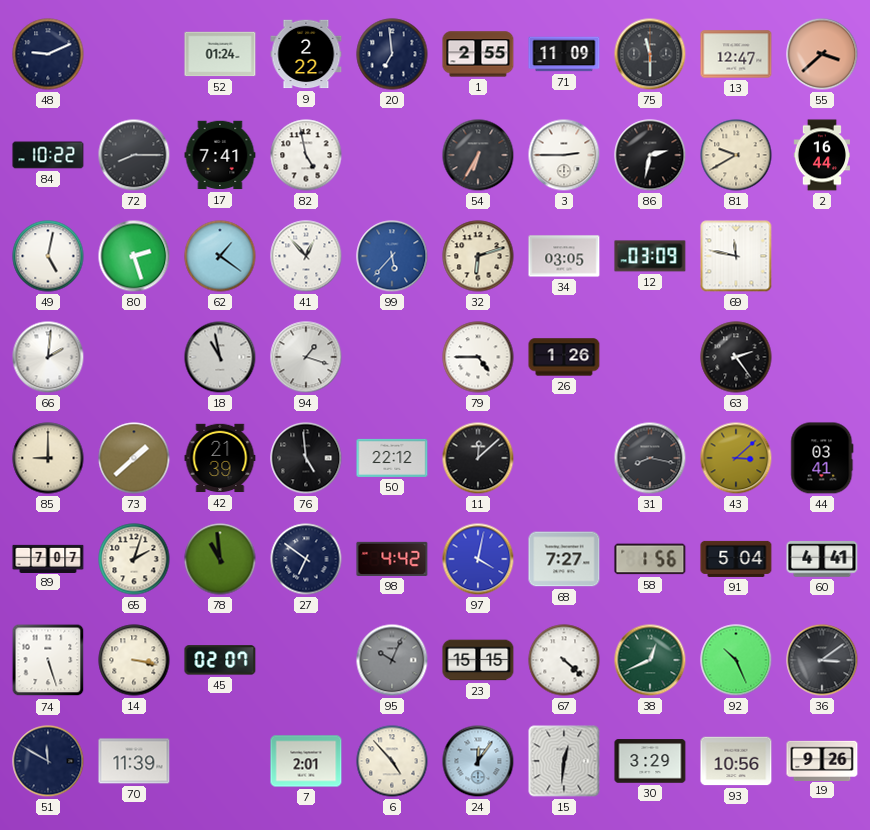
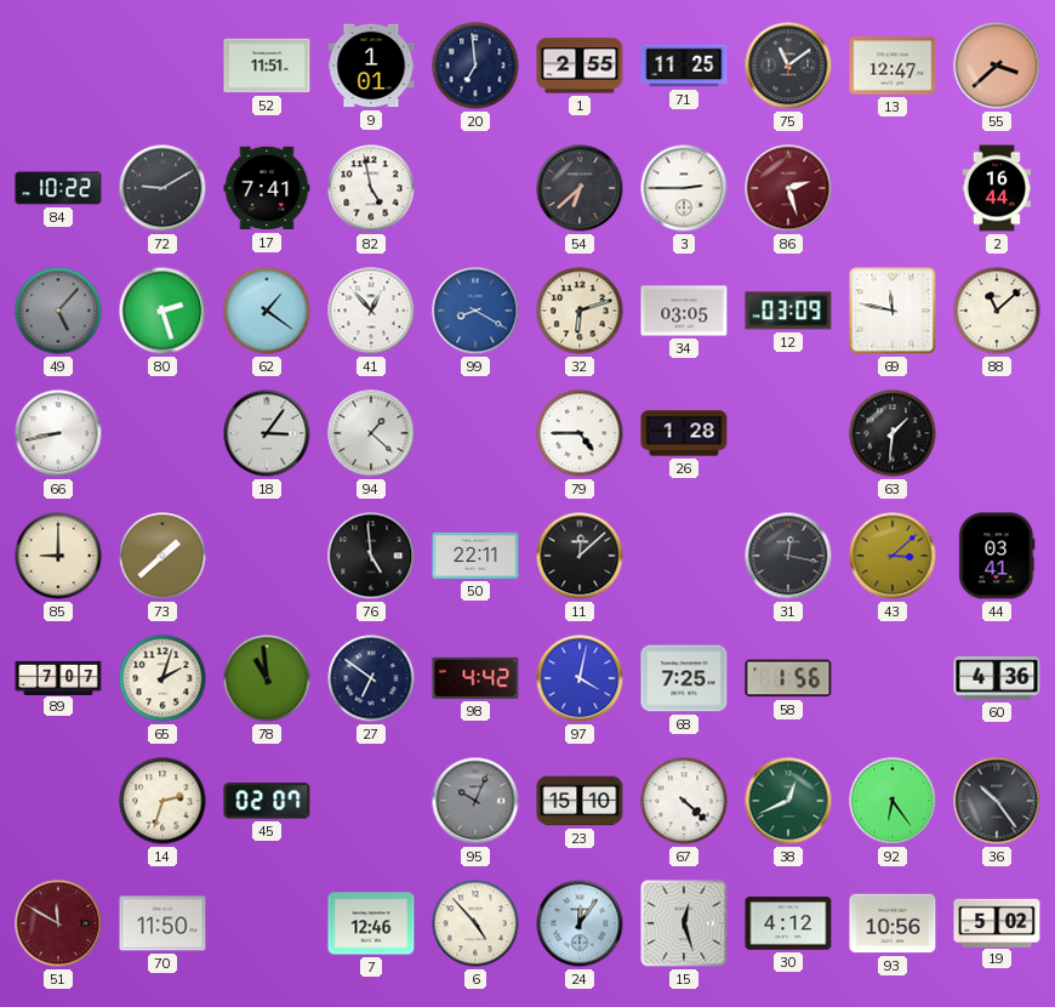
48: 9:11 -> none (48, 54)
52: 01:24 -> 11:51 (267, 66)
9: 2:22 -> 1:01 (371, 66)
71: 11:09 -> 11:25 (684, 66)
75: 11:30 -> 11:09 (788, 66)
72: 8:15 -> 9:10 (162, 188)
54: 6:35 -> 6:38 (580, 188)
86: 2:32 -> 2:27 (788, 188)
86 dial: black -> burgundy (788, 188)
81: 9:40 -> none (736, 155)
49: 5:02 -> 5:07 (58, 311)
49 dial: white -> grey (58, 311)
99: 5:37 -> 8:20 (475, 311)
88: none -> 11:08 (997, 311)
66: 2:01 -> 8:43 (58, 433)
18: 10:58 -> 3:06 (267, 433)
94: 1:18 -> 1:22 (371, 433)
26: 1:26 -> 1:28 (684, 433)
63: 2:24 -> 1:31 (893, 433)
42: 21:39 -> none (220, 458)
50: 22:12 -> 22:11 (475, 556)
31: 8:17 -> 12:17 (788, 556)
68: 7:27 -> 7:25 (684, 678)
91: 5:04 -> none (736, 559)
60: 4:41 -> 4:36 (997, 678)
74: 5:27 -> none (48, 660)
14: 3:17 -> 2:33 (162, 801)
23: 15:15 -> 15:10 (580, 801)
92: 10:26 -> 6:24 (893, 801)
36: 3:09 -> 10:24 (997, 801)
51 dial: navy -> burgundy (58, 923)
70: 11:39 -> 11:50 (162, 923)
7: 2:01 -> 12:46 (371, 923)
15: 12:31 -> 12:27 (684, 923)
30: 3:29 -> 4:12 (788, 923)
19: 9:26 -> 5:02 (997, 922)
